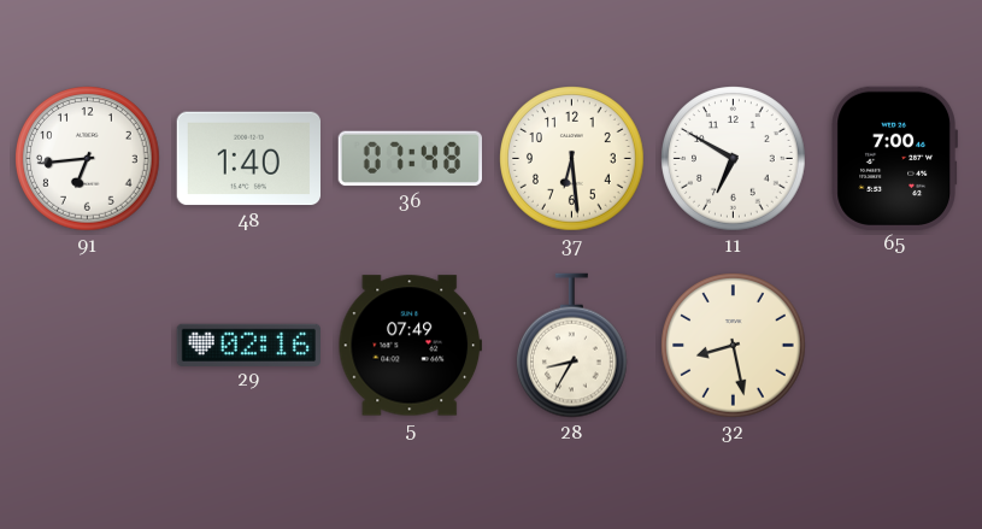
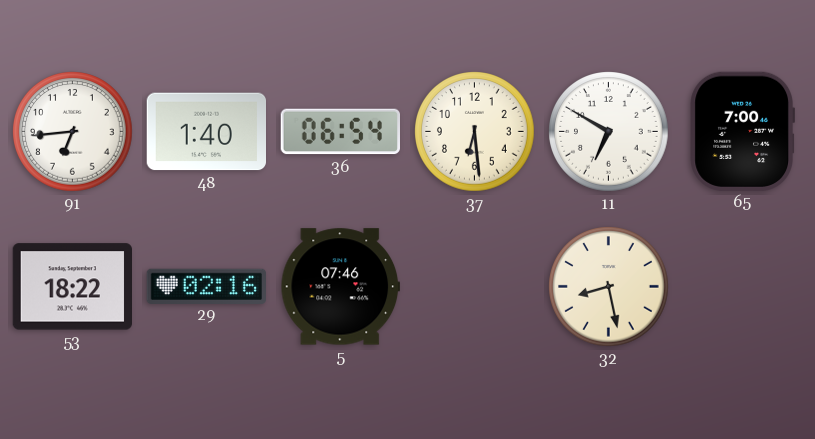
36: 07:48 -> 06:54 (340, 132)
53: none -> 18:22 (72, 287)
5: 07:49 -> 07:46 (340, 287)
28: 8:35 -> none (572, 346)
